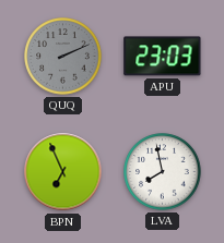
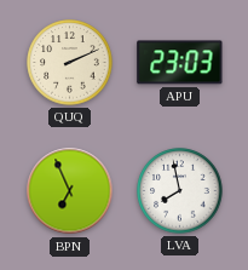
QUQ dial: grey -> cream (70, 63)
